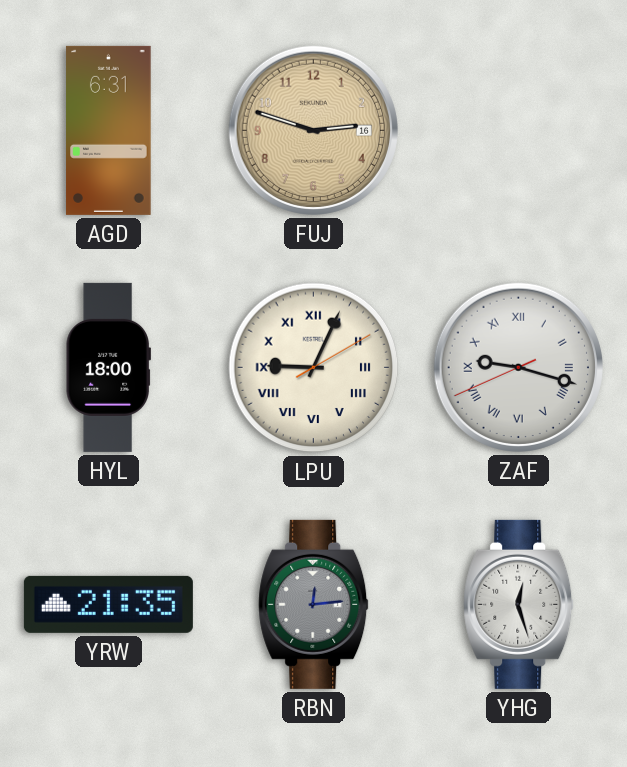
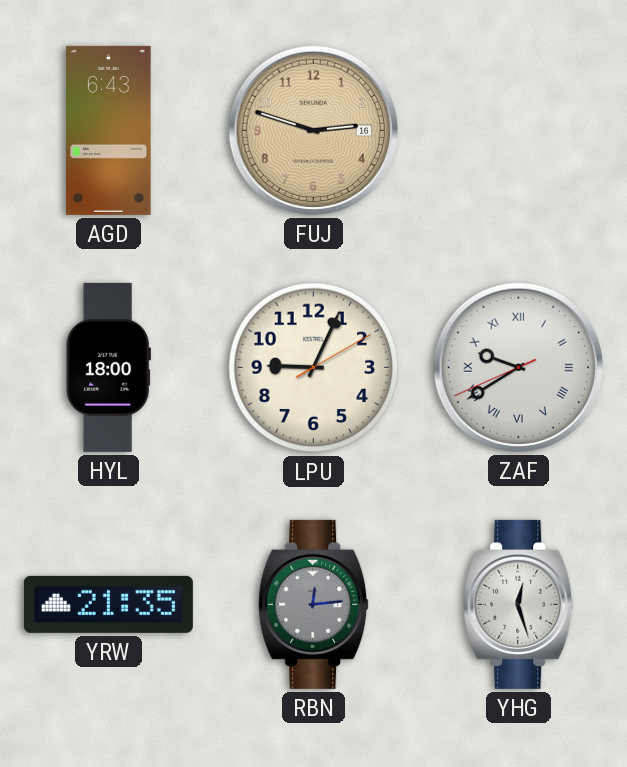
AGD: 6:31 -> 6:43 (109, 130)
LPU numerals: Roman -> Arabic (314, 368)
ZAF: 9:17 -> 9:39 (518, 367)
